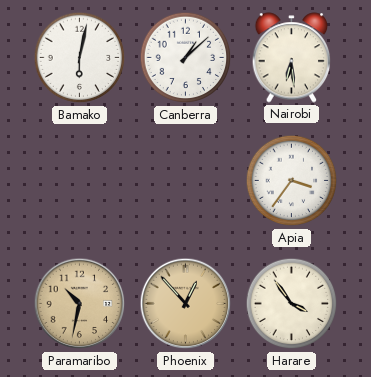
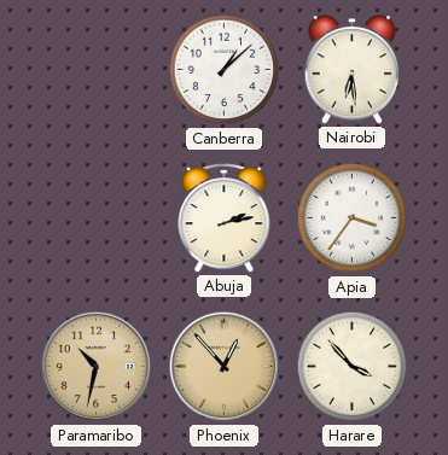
Bamako: 6:02 -> none (80, 58)
Abuja: none -> 2:13 (225, 218)
Harare: 3:54 -> 3:53 (353, 367)
